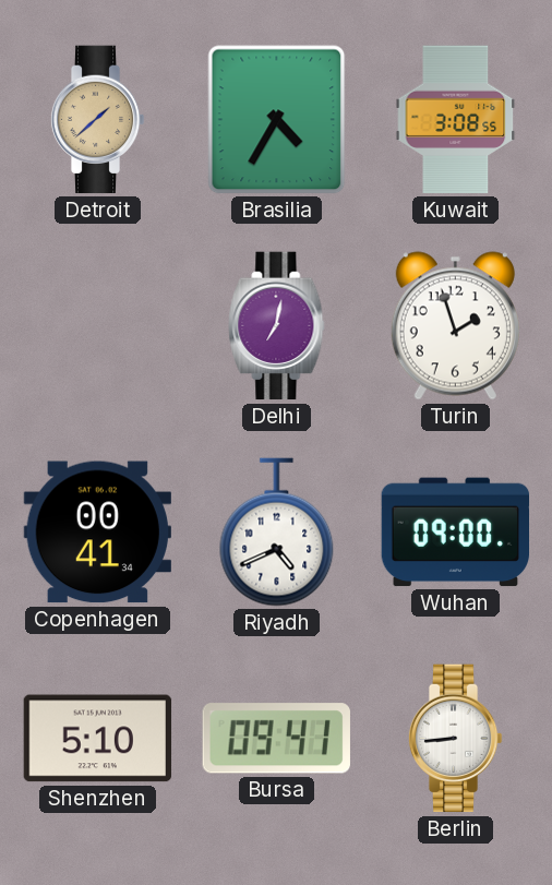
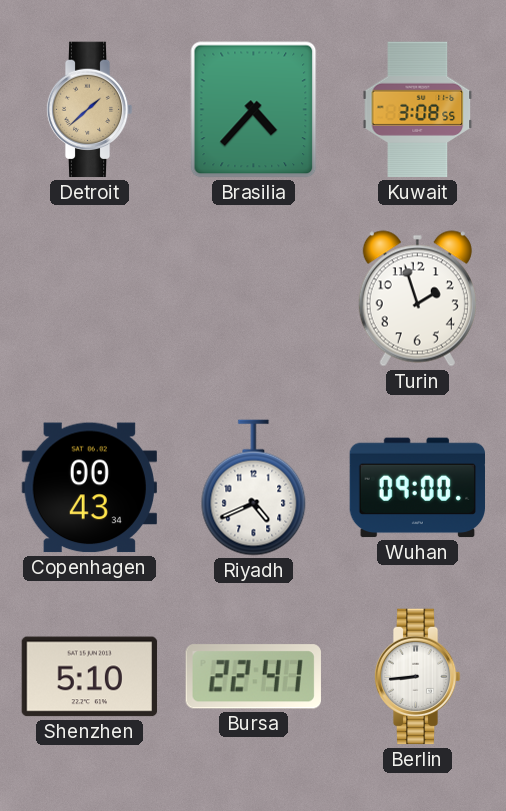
Brasilia: 4:35 -> 4:37 (254, 110)
Delhi: 7:02 -> none (277, 326)
Copenhagen: 00:41 -> 00:43 (89, 488)
Bursa: 09:41 -> 22:41 (253, 677)
